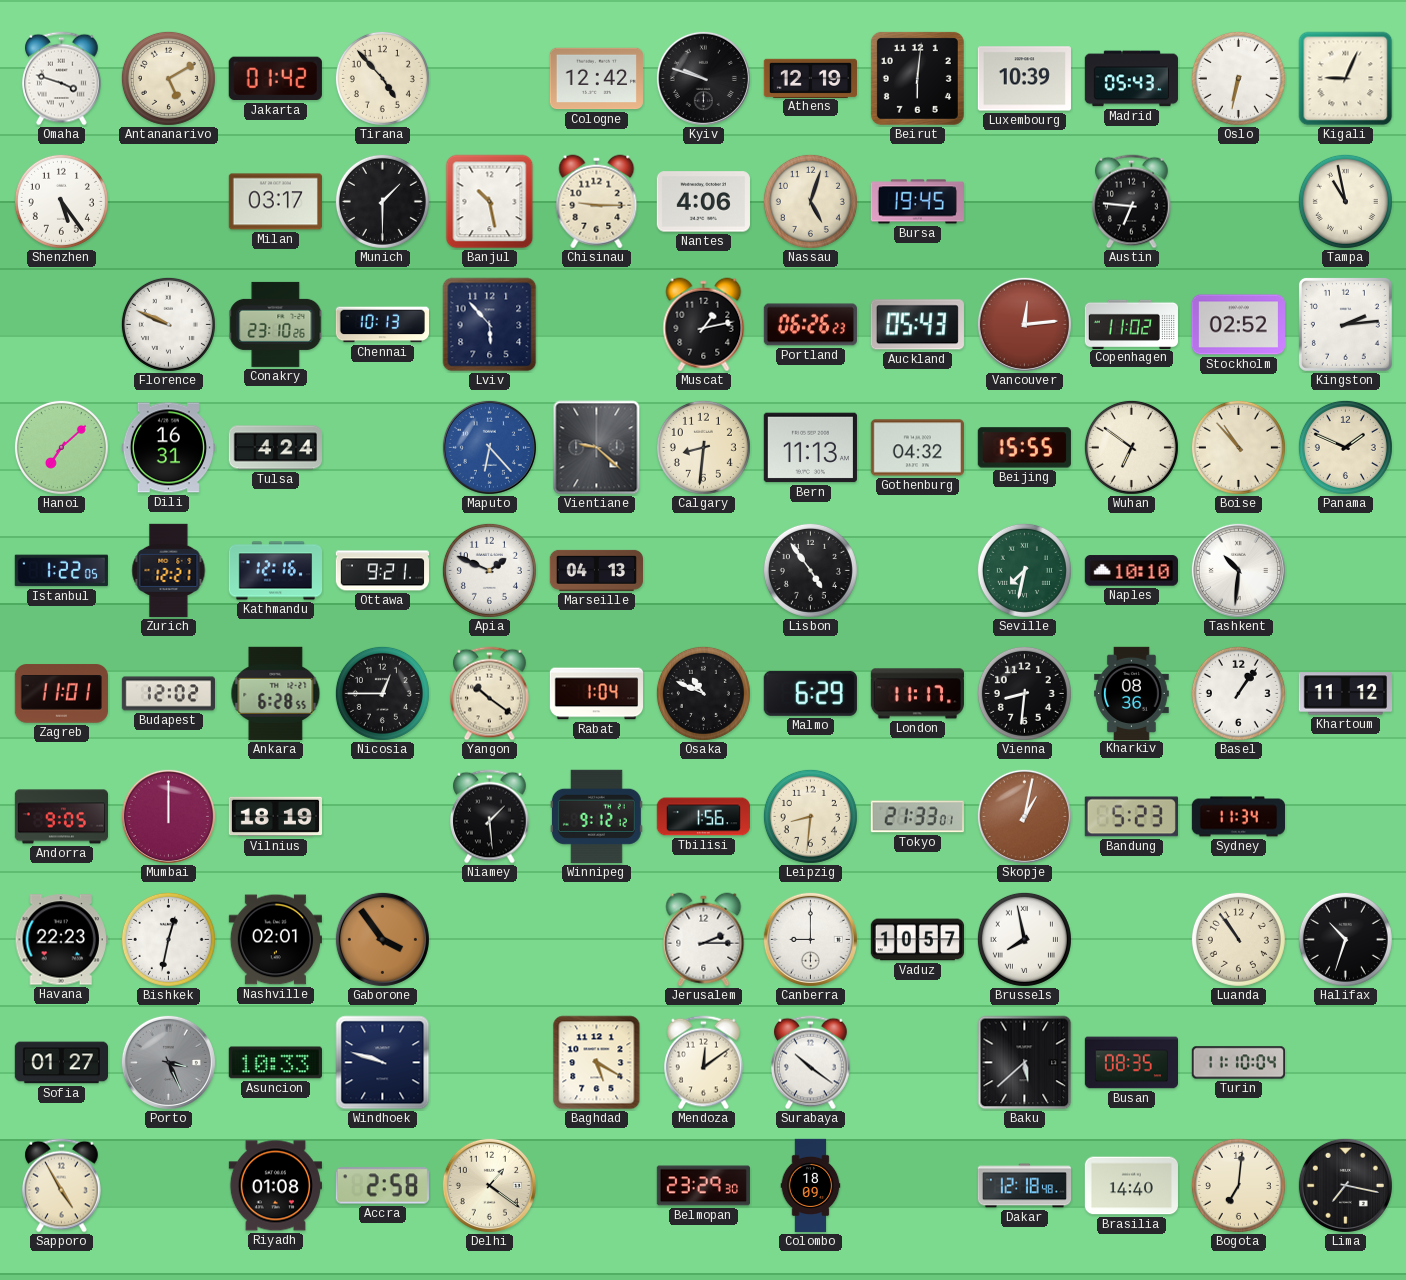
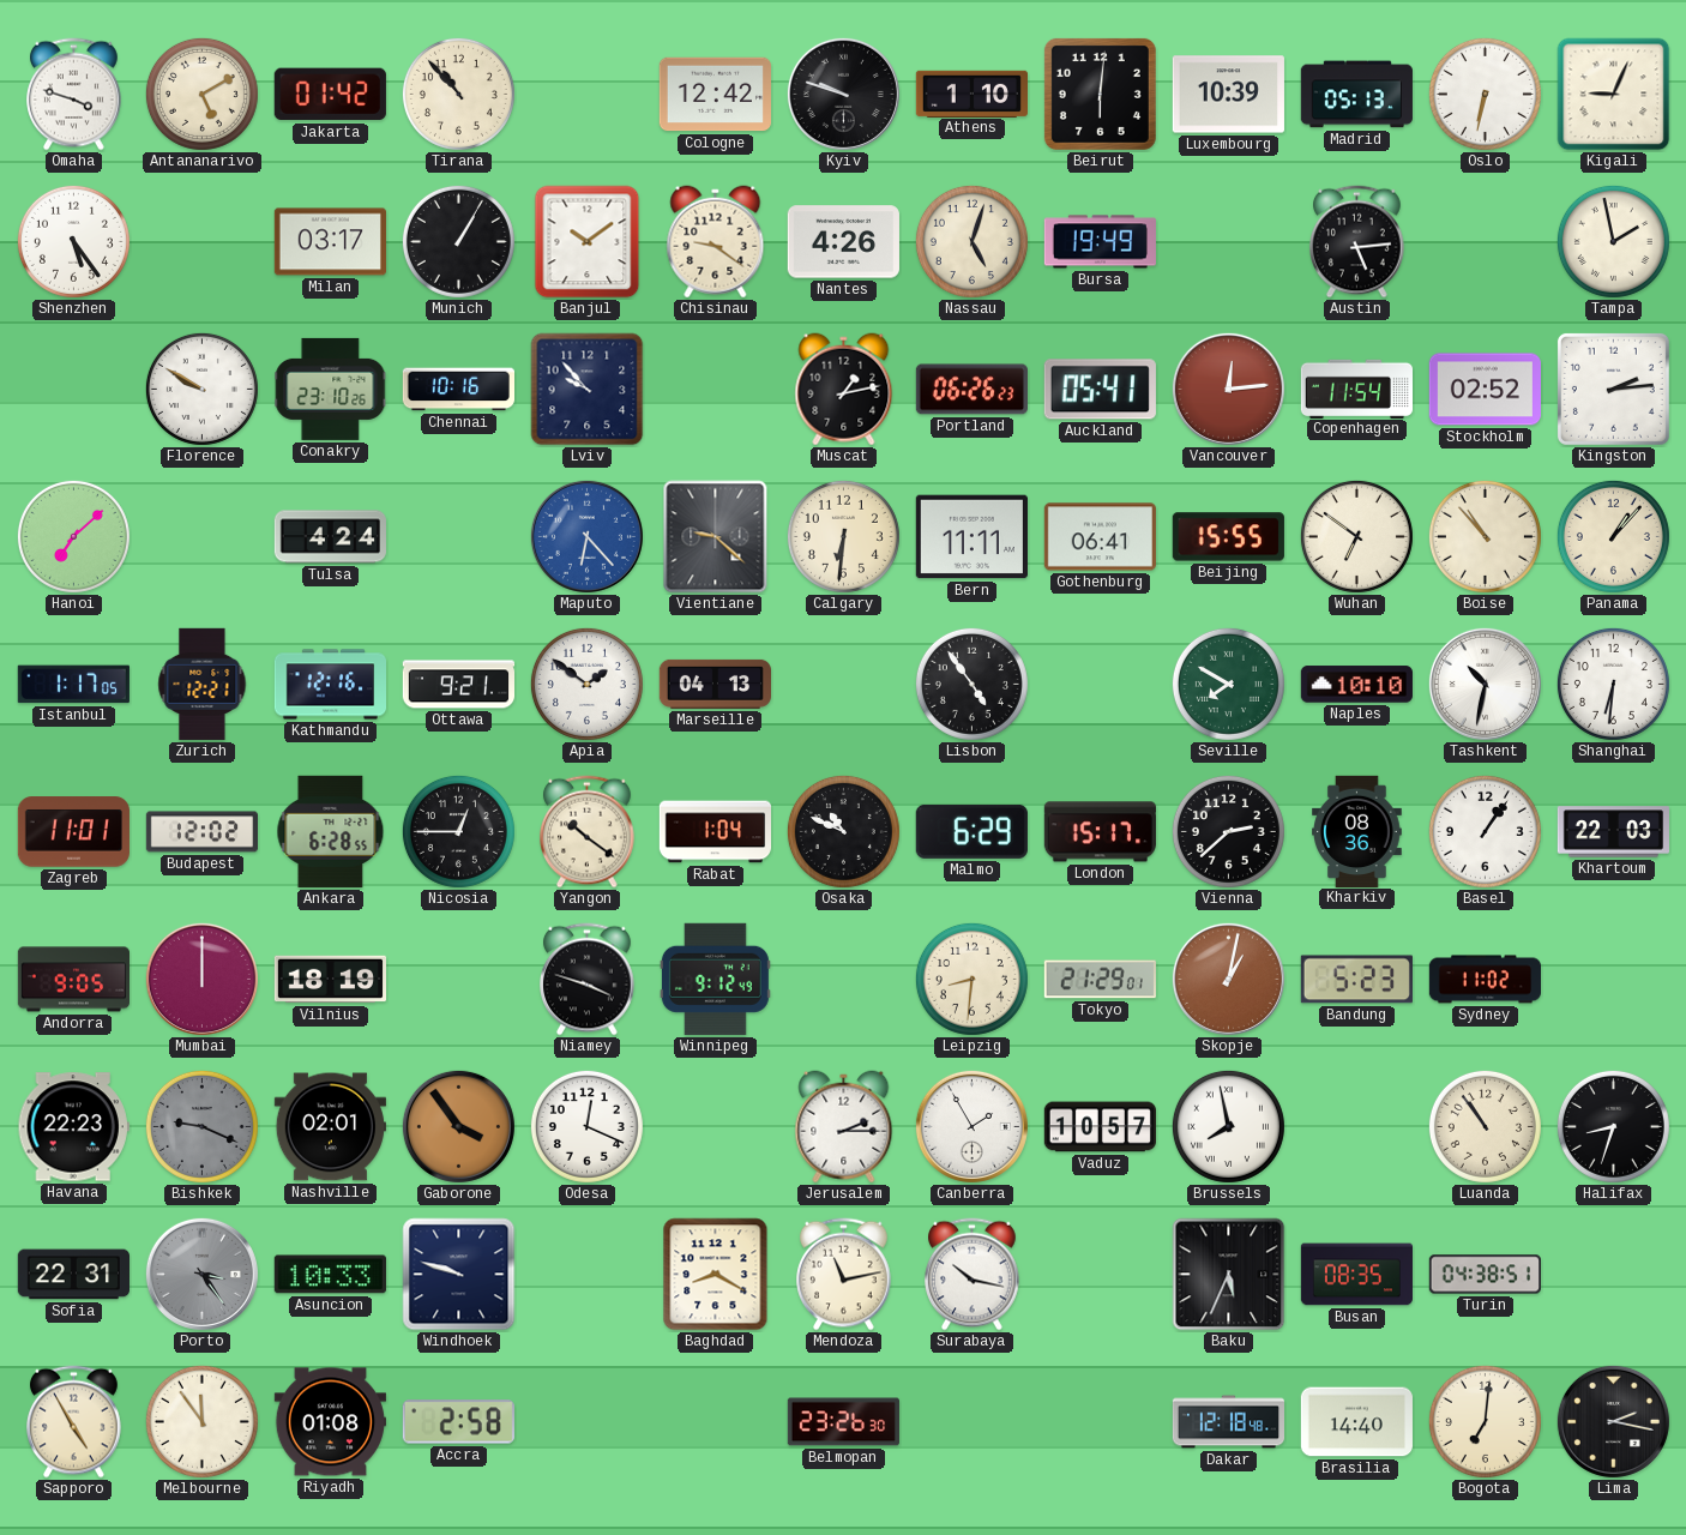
Tirana: 4:53 -> 10:53 (458, 94)
Athens: 12:19 -> 1:10 (971, 94)
Madrid: 05:43 -> 05:13 (1356, 95)
Munich: 1:30 -> 1:05 (458, 241)
Banjul: 10:28 -> 10:09 (588, 242)
Chisinau: 9:15 -> 9:21 (716, 242)
Nantes: 4:06 -> 4:26 (843, 242)
Bursa: 19:45 -> 19:49 (1100, 242)
Austin: 6:46 -> 5:14 (1357, 242)
Tampa: 10:58 -> 1:58 (1613, 241)
Florence: 9:49 -> 9:50 (201, 389)
Chennai: 10:13 -> 10:16 (458, 390)
Lviv: 5:53 -> 9:53 (588, 390)
Auckland: 05:43 -> 05:41 (1100, 390)
Copenhagen: 11:02 -> 11:54 (1356, 389)
Dili: 16:31 -> none (168, 448)
Calgary: 8:31 -> 6:31 (843, 536)
Bern: 11:13 -> 11:11 (971, 537)
Gothenburg: 04:32 -> 06:41 (1100, 537)
Panama: 1:49 -> 1:07 (1613, 536)
Istanbul: 1:22 -> 1:17 (73, 685)
Apia: 1:49 -> 1:51 (586, 684)
Seville: 7:32 -> 7:50 (1228, 684)
Tashkent: 10:31 -> 10:32 (1485, 684)
Shanghai: none -> 6:31 (1613, 684)
London: 11:17 -> 15:17 (1100, 832)
Vienna: 8:31 -> 2:38 (1228, 831)
Khartoum: 11:12 -> 22:03 (1613, 832)
Niamey: 1:29 -> 3:48 (588, 980)
Winnipeg: 9:12:12 -> 9:12:49 (715, 979)
Tbilisi: 1:56 -> none (703, 817)
Tokyo: 21:33 -> 21:29 (1100, 980)
Sydney: 11:34 -> 11:02 (1485, 980)
Bishkek: 12:32 -> 9:19 (201, 1126)
Bishkek dial: white -> grey (201, 1126)
Odesa: none -> 12:19 (586, 1126)
Canberra: 9:00 -> 1:55 (971, 1126)
Halifax: 10:33 -> 8:33 (1613, 1126)
Sofia: 01:27 -> 22:31 (73, 1275)
Porto: 3:26 -> 3:24 (201, 1274)
Baghdad: 5:20 -> 8:20 (716, 1275)
Mendoza: 12:09 -> 11:13 (844, 1275)
Surabaya: 10:21 -> 10:17 (973, 1275)
Baku: 5:38 -> 5:34 (1229, 1275)
Turin: 11:10 -> 04:38 (1485, 1275)
Melbourne: none -> 11:54 (201, 1421)
Delhi: 1:21 -> none (489, 1185)
Belmopan: 23:29 -> 23:26 (843, 1422)
Colombo: 18:09 -> none (811, 1186)
Lima: 7:17 -> 2:17 (1613, 1421)
